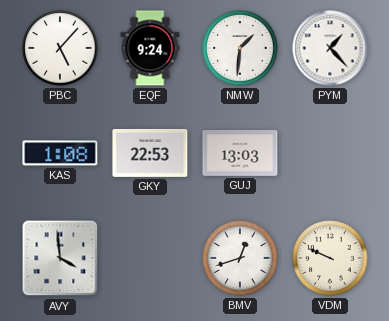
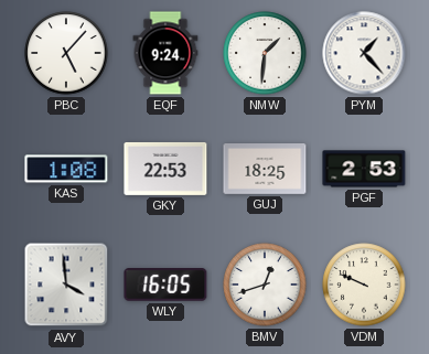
GUJ: 13:03 -> 18:25 (265, 170)
PGF: none -> 2:53 (364, 169)
WLY: none -> 16:05 (165, 285)
